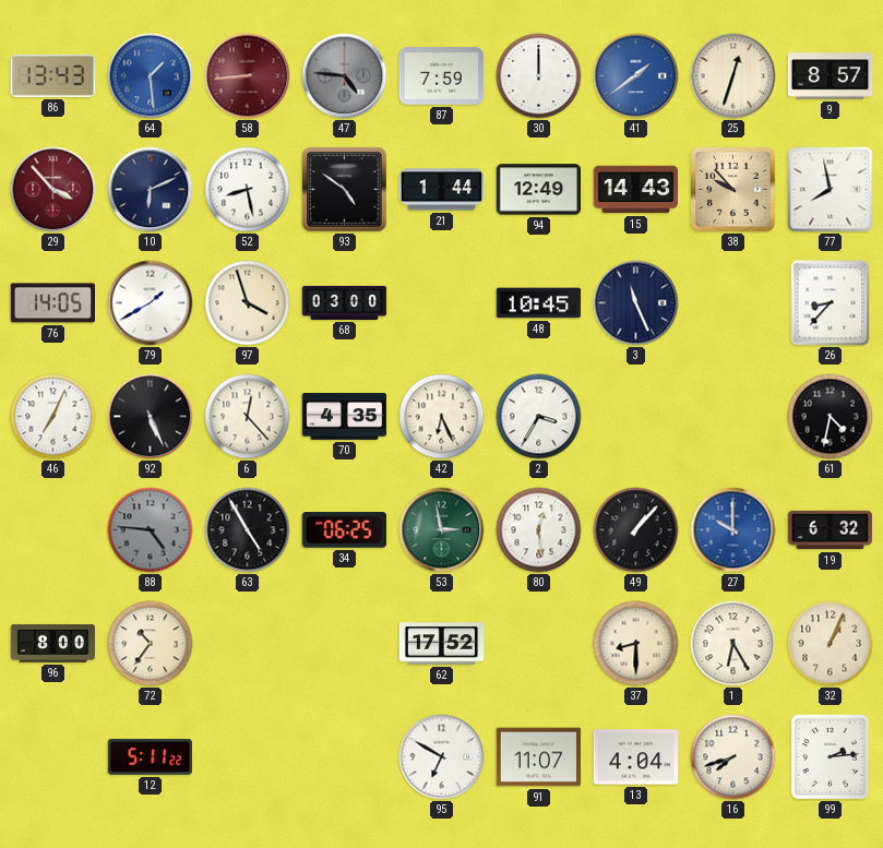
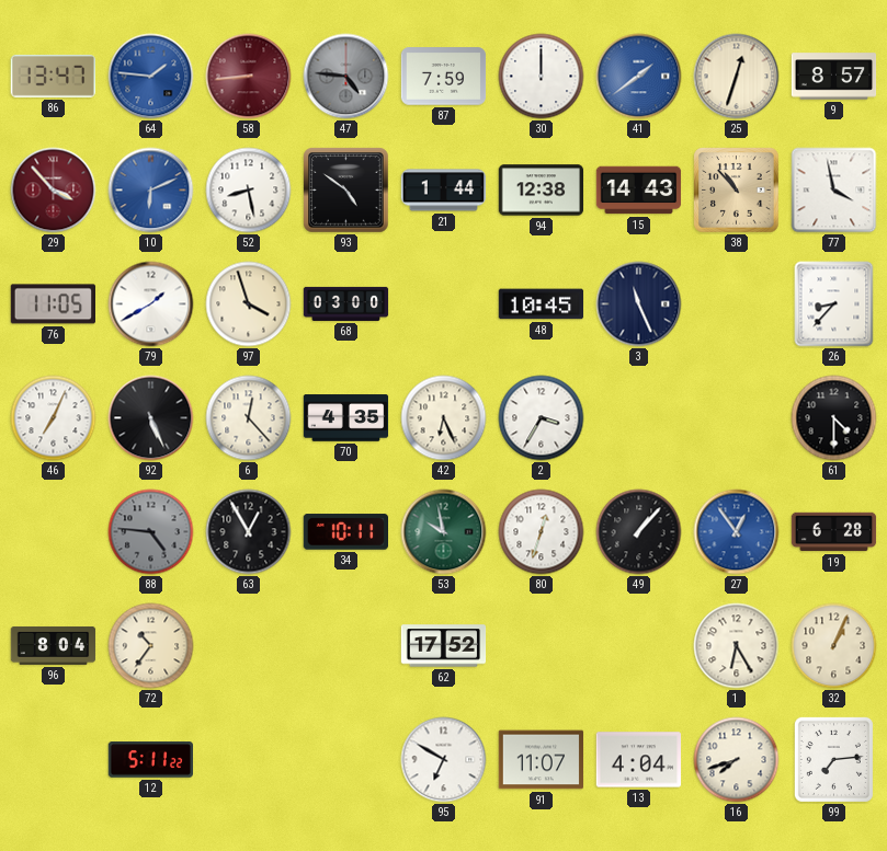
86: 13:43 -> 13:47 (53, 76)
64: 1:29 -> 1:46 (151, 77)
10 dial: navy -> blue (151, 191)
94: 12:49 -> 12:38 (542, 191)
38: 9:53 -> 10:53 (737, 191)
77: 7:58 -> 3:58 (834, 191)
76: 14:05 -> 11:05 (53, 304)
61: 4:32 -> 4:30 (834, 418)
63: 4:55 -> 12:55 (249, 532)
34: 06:25 -> 10:11 (345, 532)
53: 2:58 -> 9:58 (444, 532)
80: 12:29 -> 12:33 (542, 532)
27: 10:00 -> 12:54 (737, 532)
19: 6:32 -> 6:28 (834, 532)
96: 8:00 -> 8:04 (54, 645)
37: 8:30 -> none (636, 644)
99: 2:14 -> 7:14 (833, 759)
